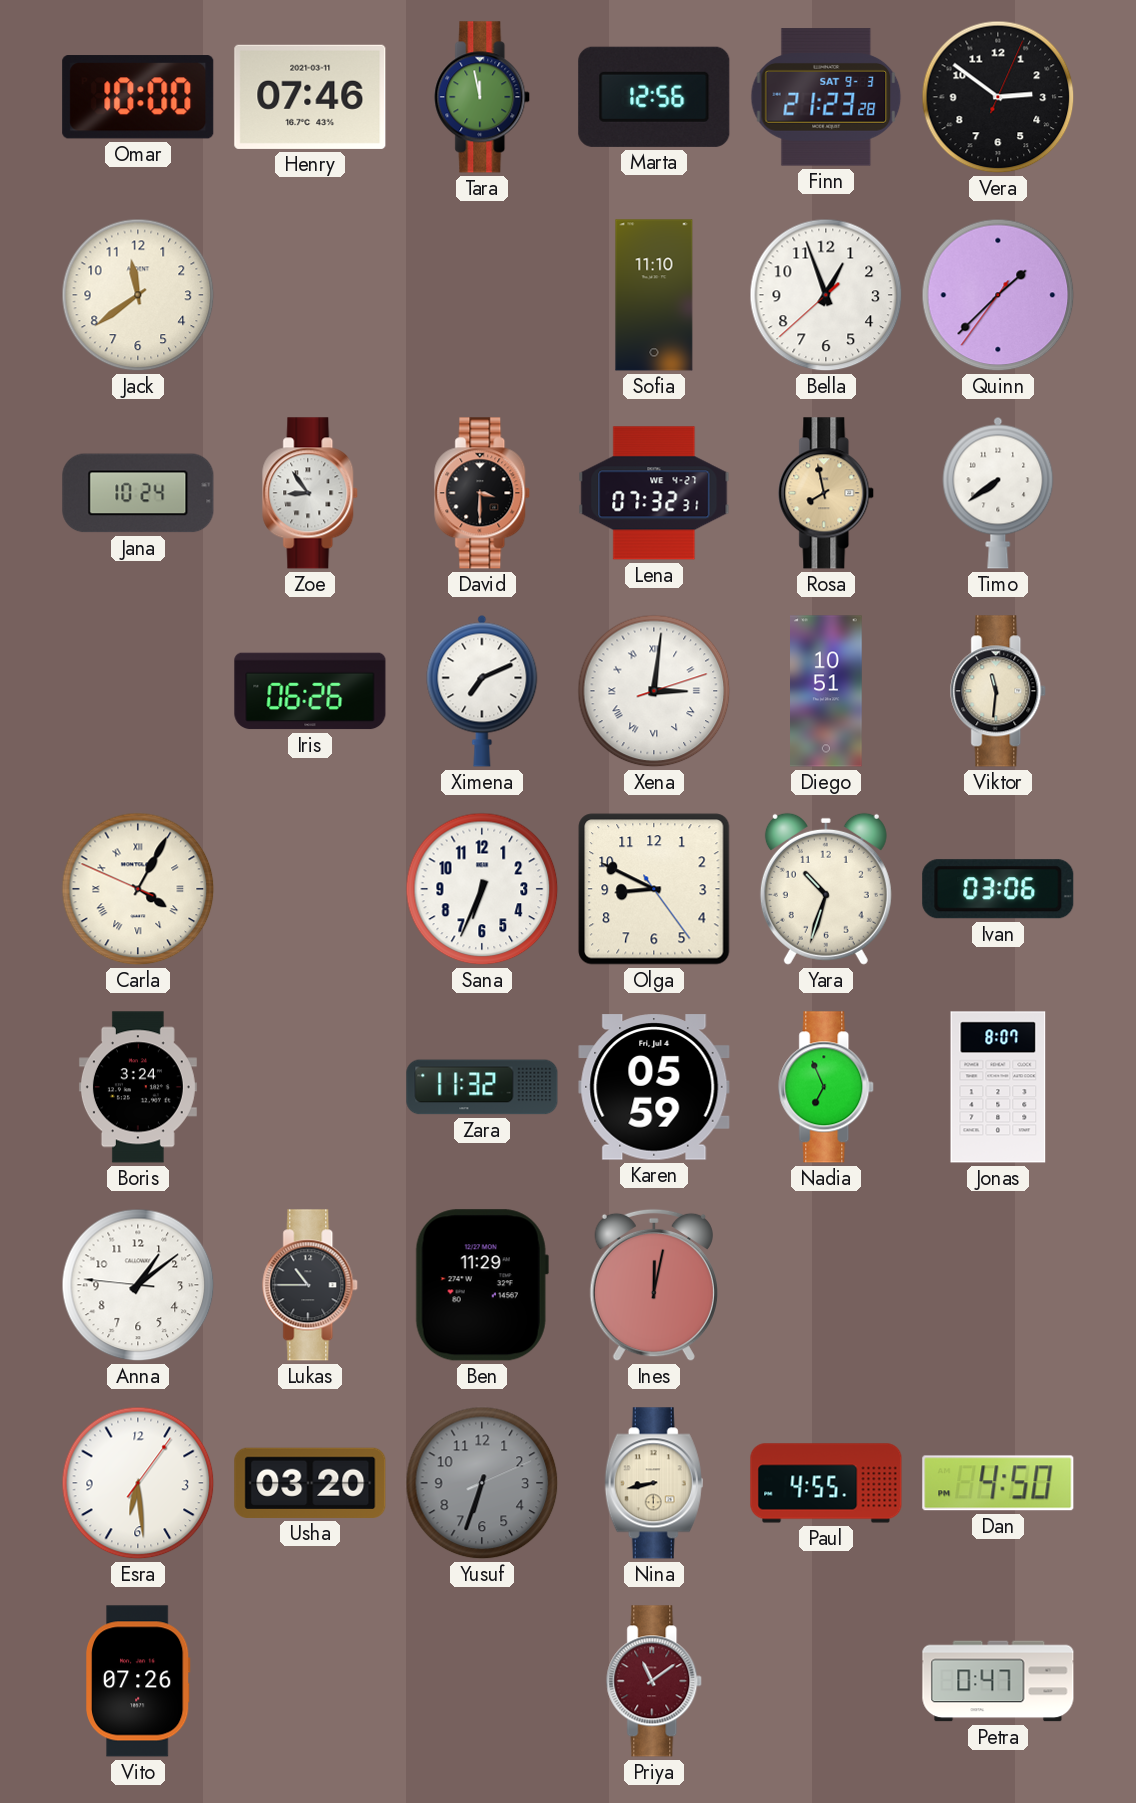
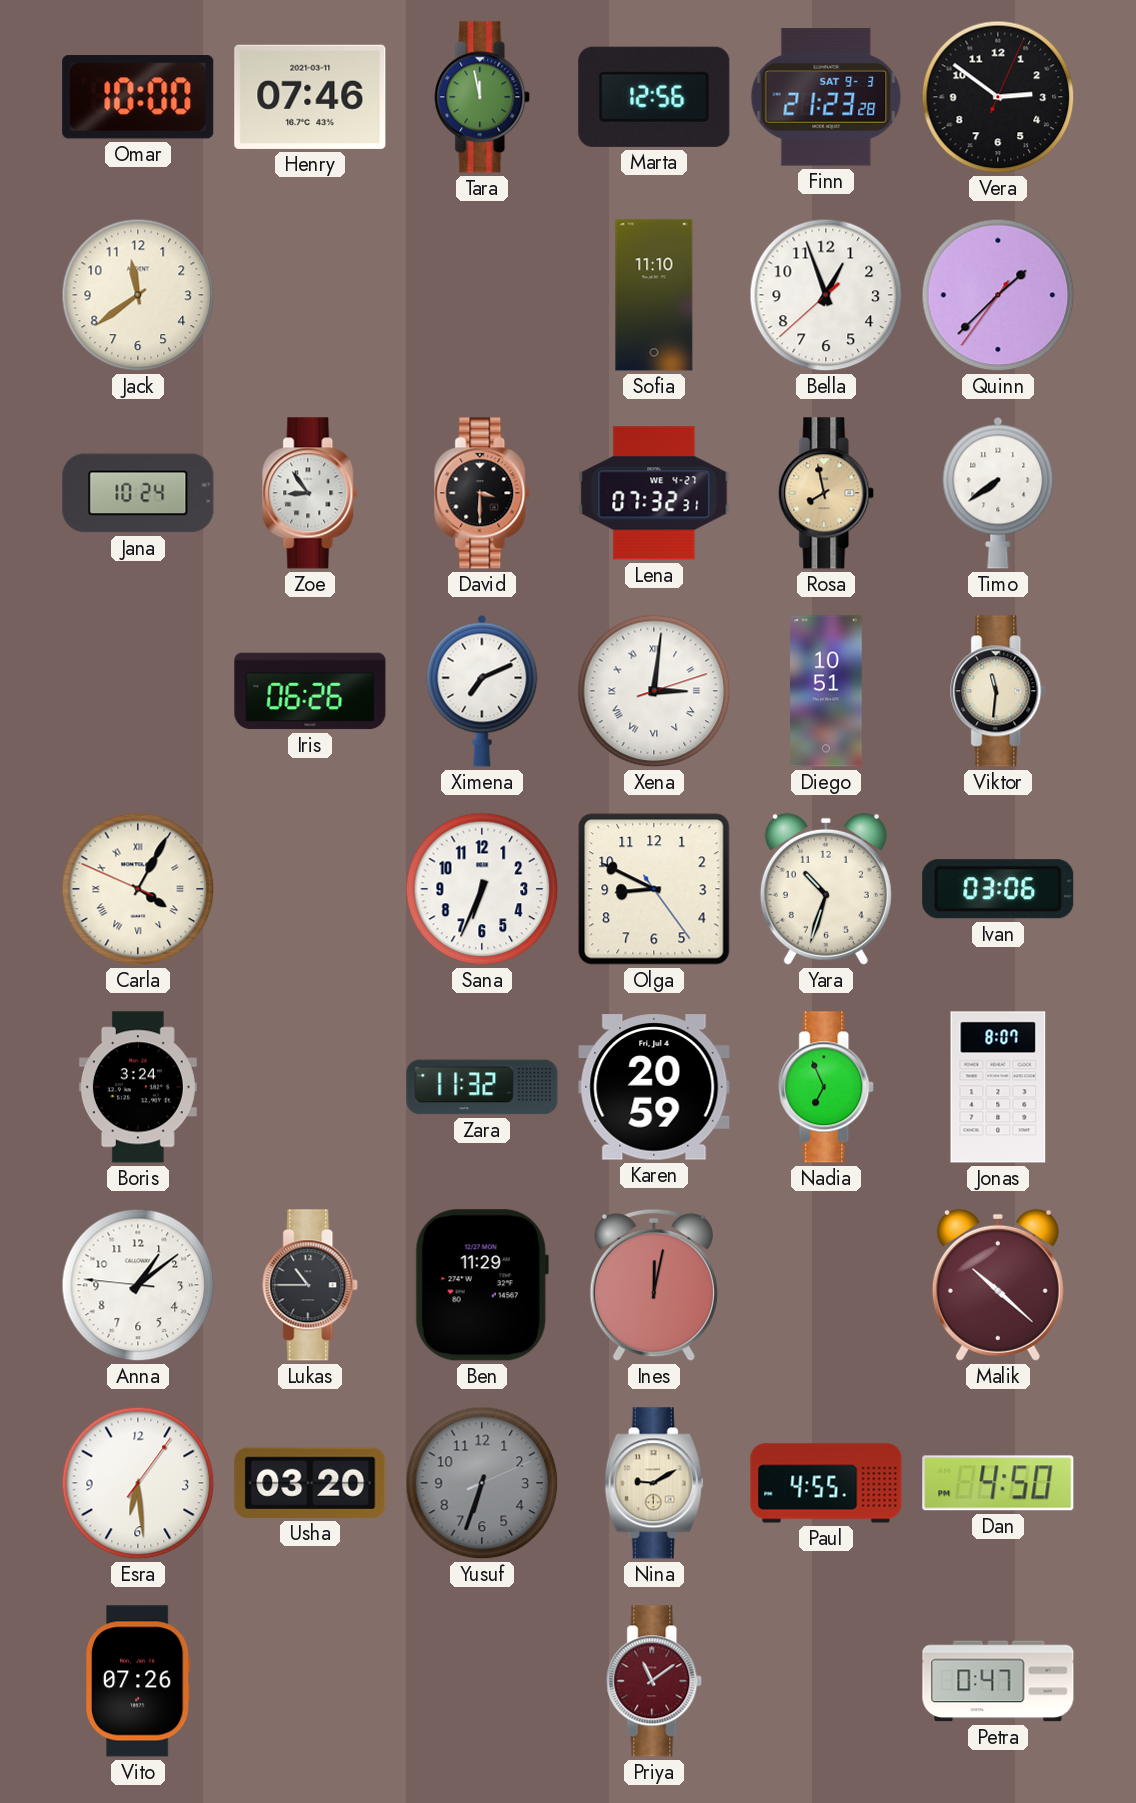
Karen: 05:59 -> 20:59 (654, 1087)
Malik: none -> 10:22 (998, 1285)
Nina: 8:43 -> 9:10 (654, 1483)
